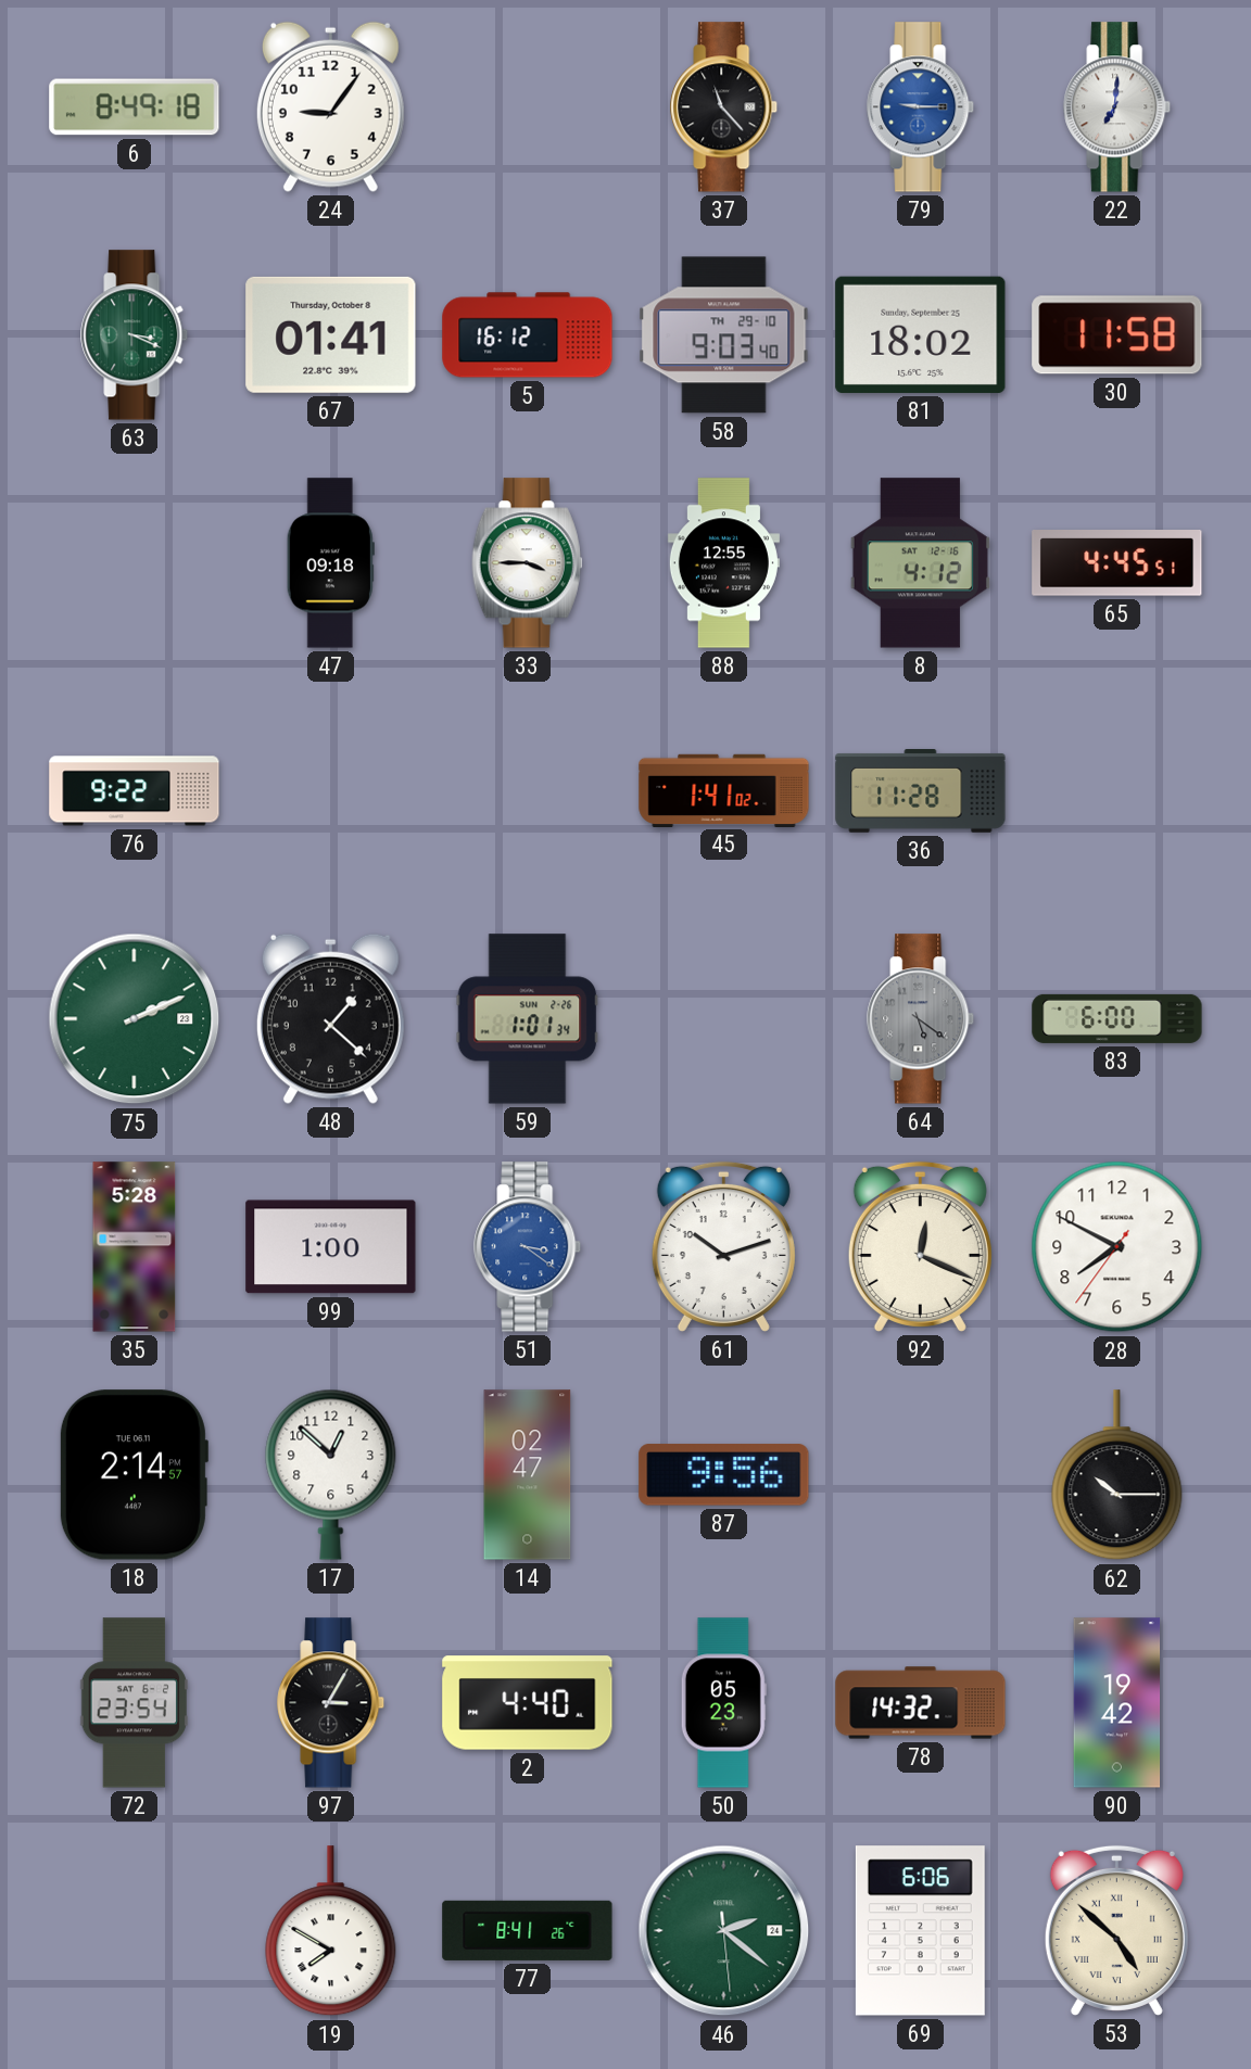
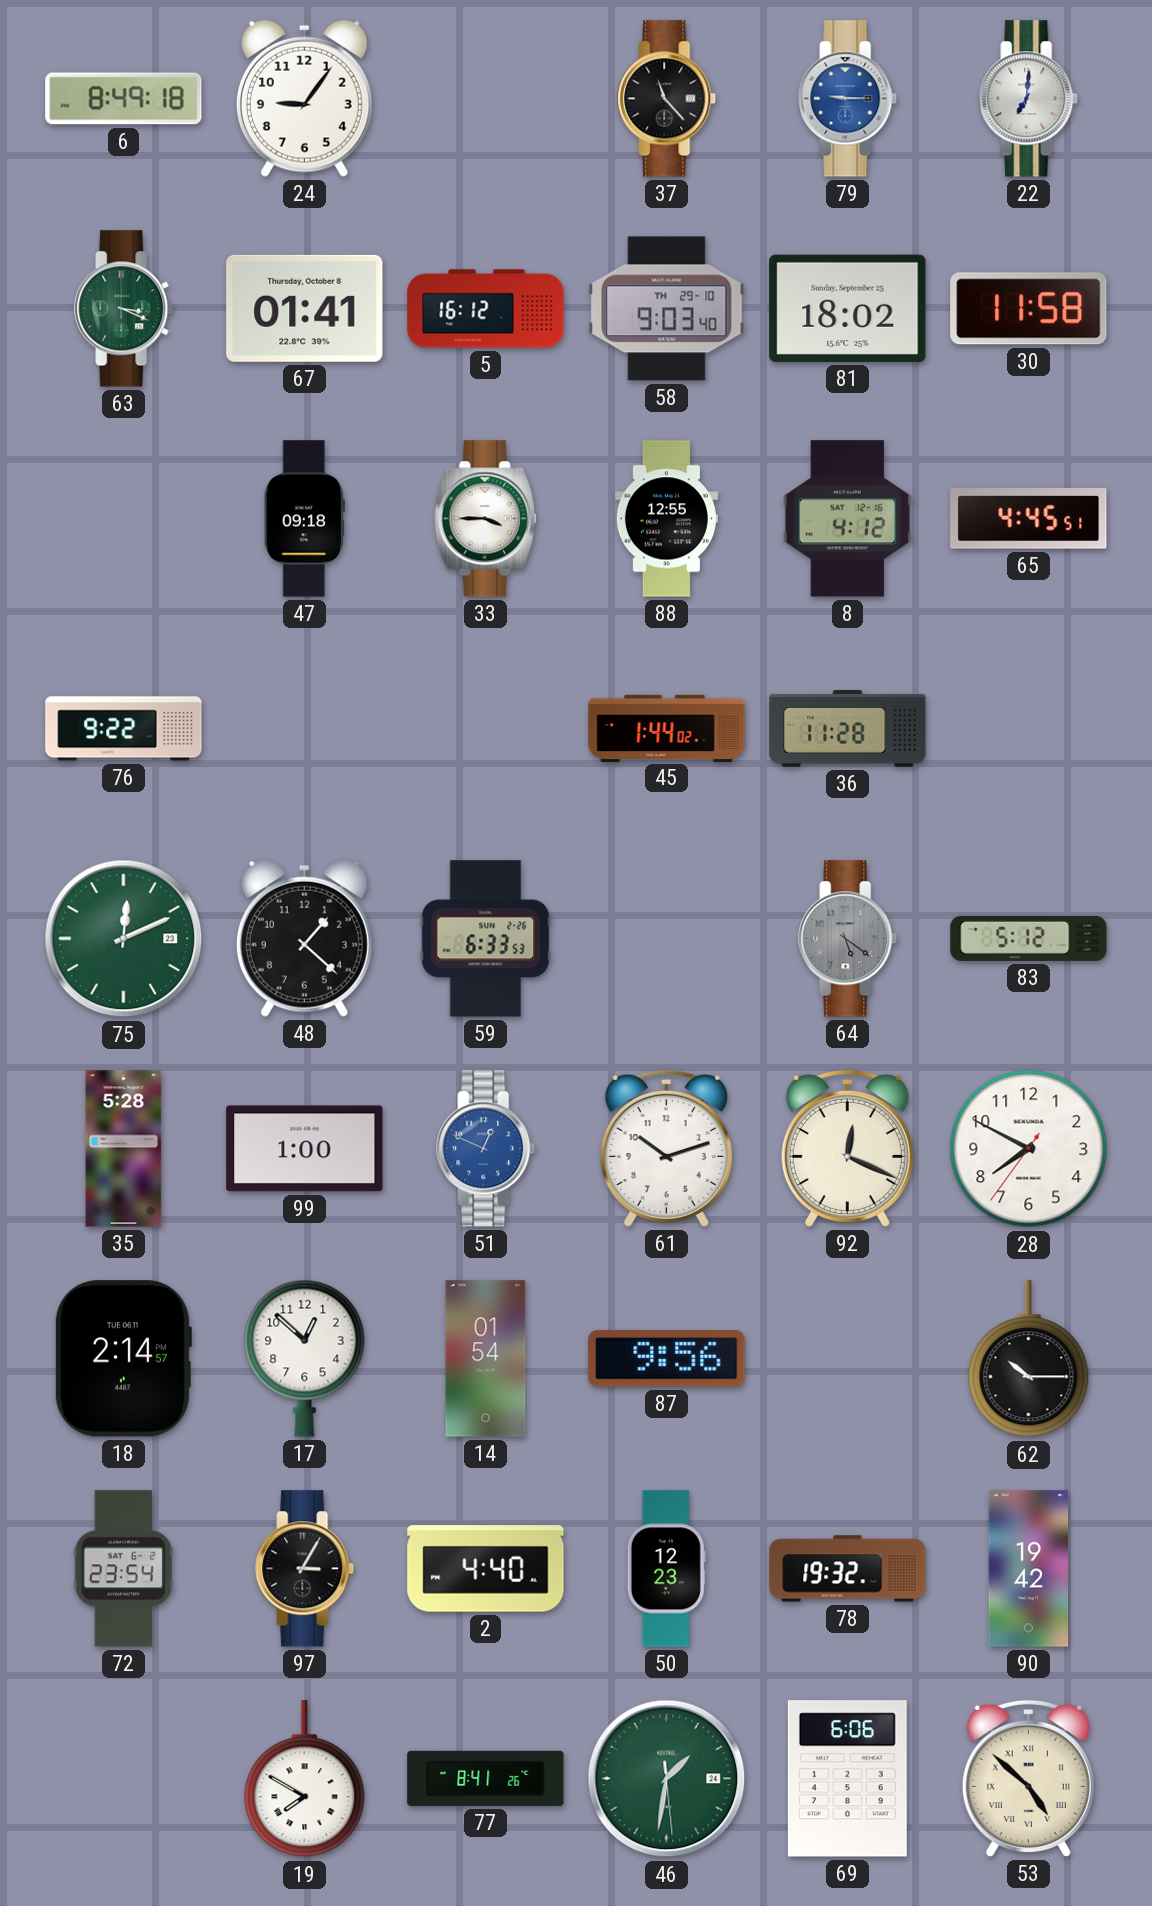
45: 1:41 -> 1:44 (667, 728)
75: 2:11 -> 12:11 (124, 939)
59: 1:01 -> 6:33 (486, 939)
83: 6:00 -> 5:12 (1029, 938)
51: 3:21 -> 12:49 (486, 1149)
14: 02:47 -> 01:54 (486, 1359)
50: 05:23 -> 12:23 (666, 1569)
78: 14:32 -> 19:32 (848, 1569)
46: 2:21 -> 1:31 (667, 1779)
